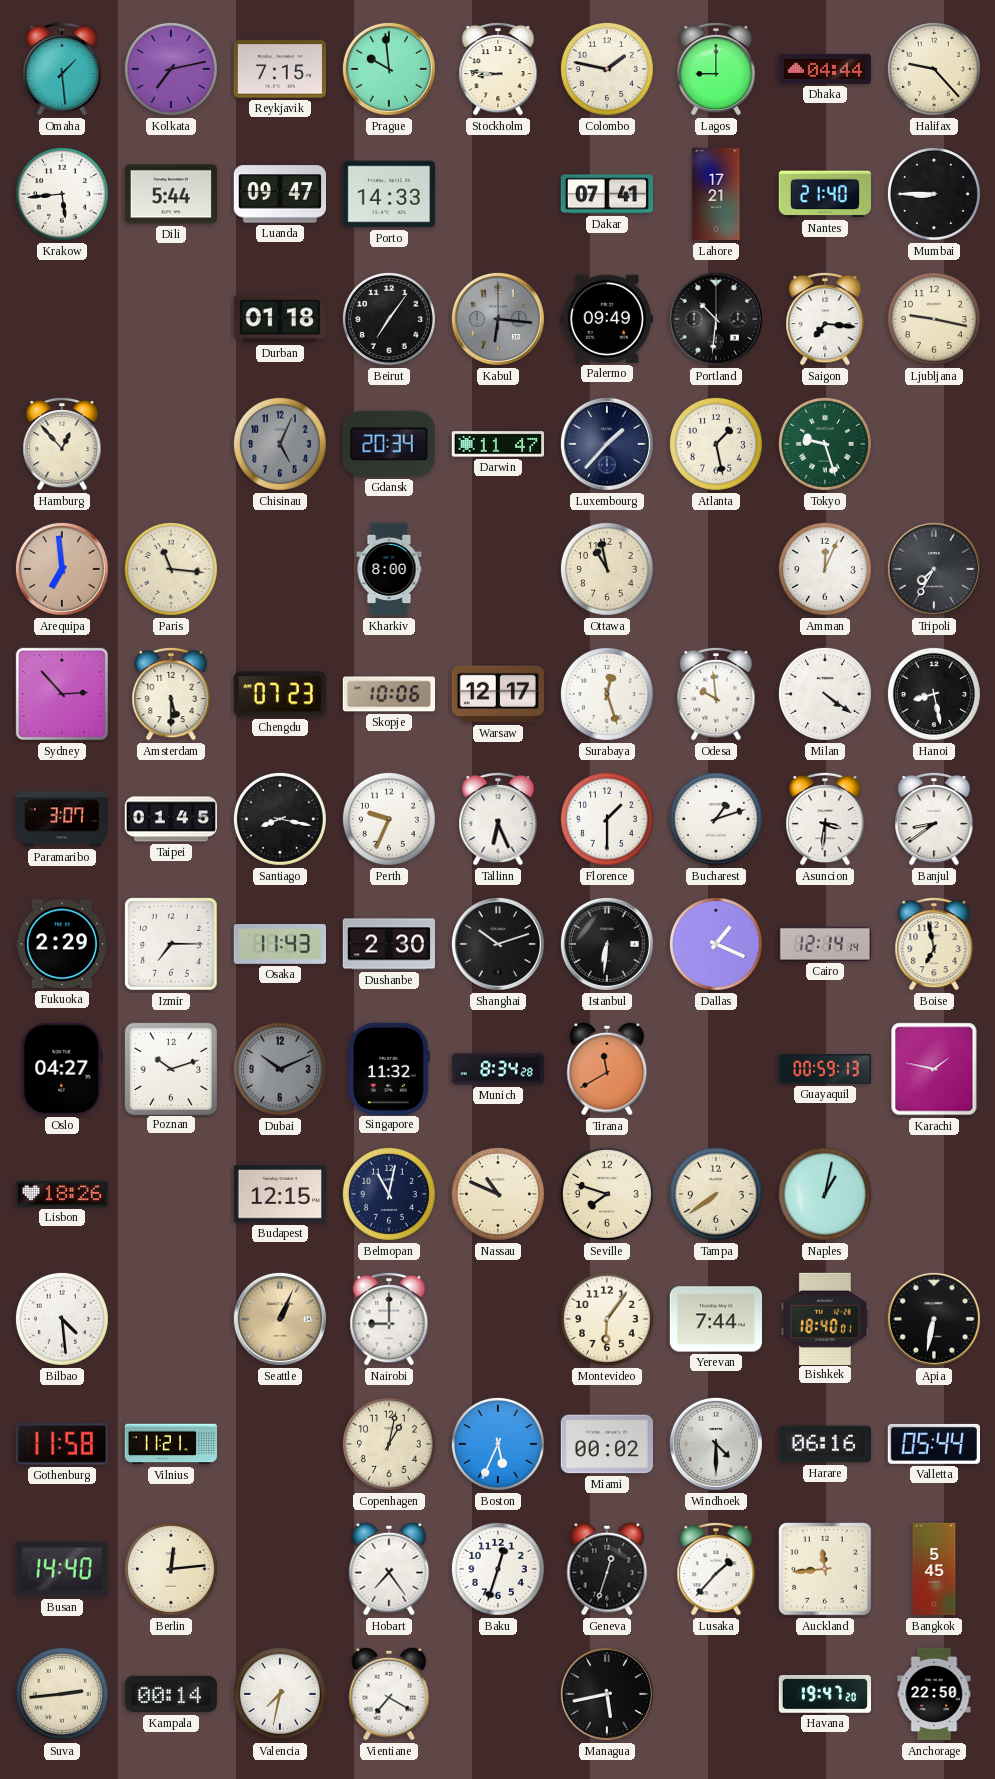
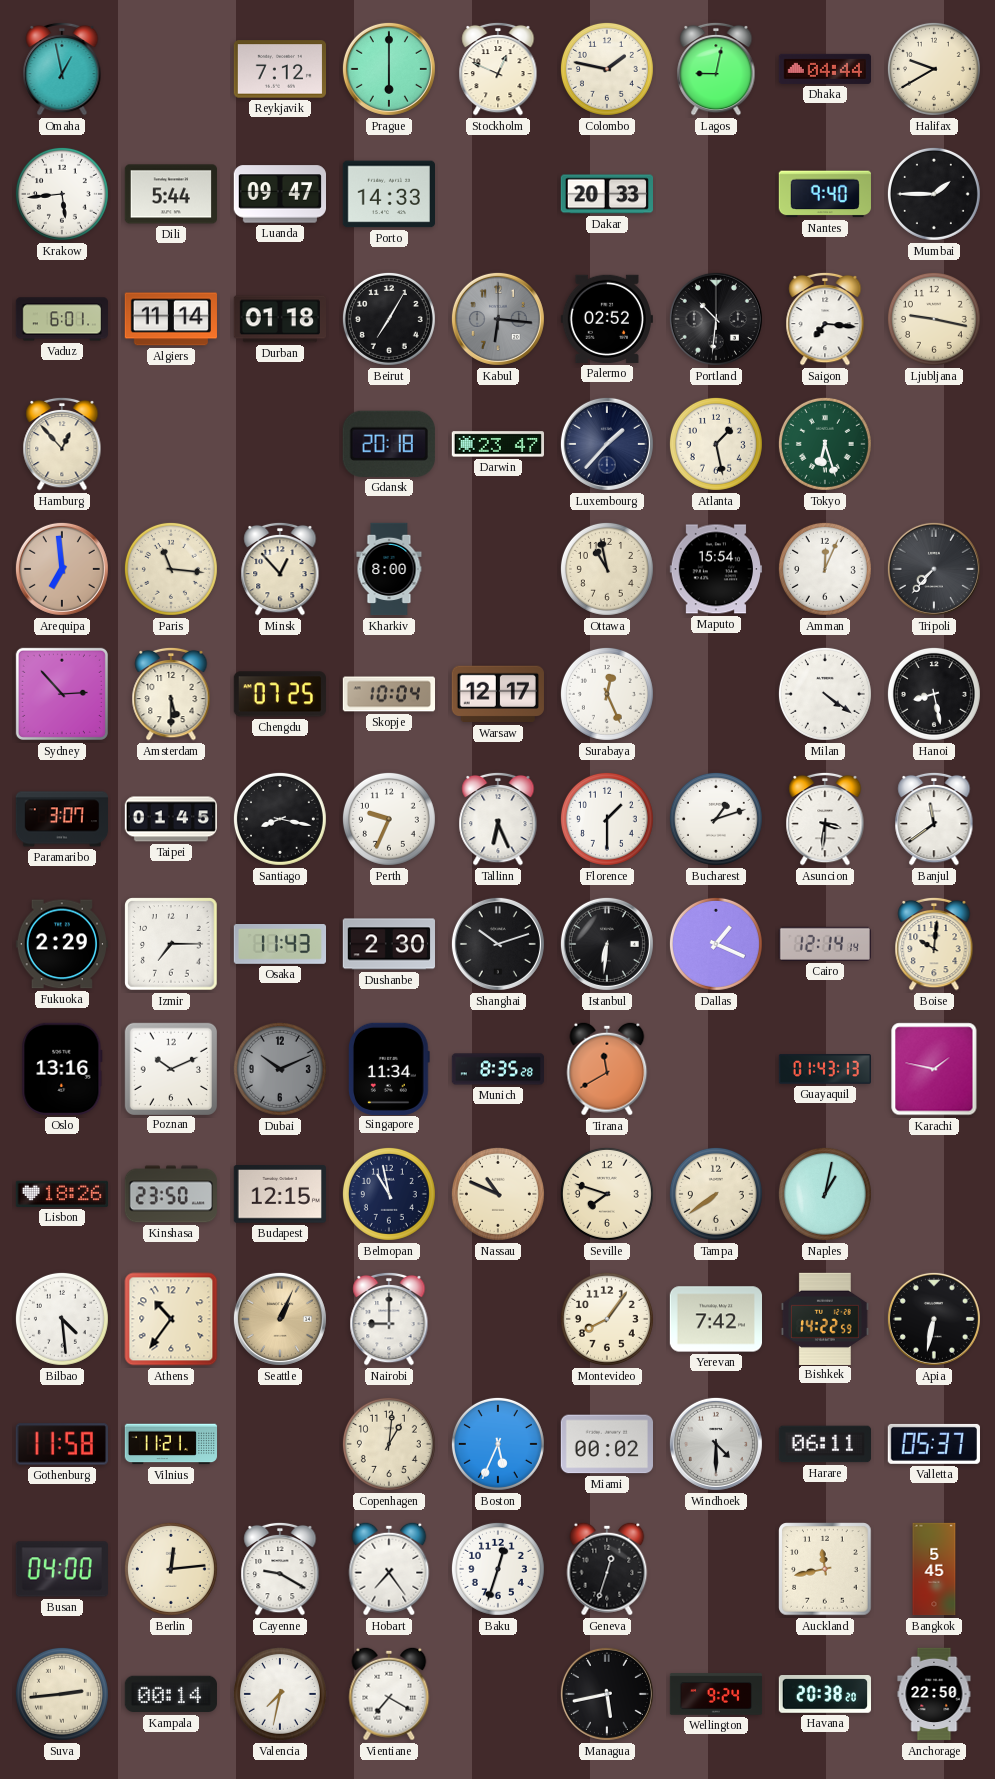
Omaha: 1:29 -> 12:58 (62, 69)
Kolkata: 7:13 -> none (171, 69)
Reykjavik: 7:15 -> 7:12 (279, 69)
Prague: 9:59 -> 6:00 (389, 69)
Stockholm: 8:46 -> 12:49 (498, 69)
Lagos: 9:00 -> 9:02 (716, 69)
Halifax: 9:23 -> 9:40 (934, 69)
Dakar: 07:41 -> 20:33 (606, 194)
Lahore: 17:21 -> none (716, 194)
Nantes: 21:40 -> 9:40 (824, 194)
Mumbai: 8:45 -> 1:45 (934, 194)
Vaduz: none -> 6:01 (61, 319)
Algiers: none -> 11:14 (170, 319)
Beirut: 7:06 -> 7:05 (389, 319)
Palermo: 09:49 -> 02:52 (607, 319)
Chisinau: 5:04 -> none (280, 444)
Gdansk: 20:34 -> 20:18 (389, 444)
Darwin: 11:47 -> 23:47 (497, 444)
Tokyo: 9:27 -> 6:27 (825, 444)
Minsk: none -> 12:53 (280, 569)
Maputo: none -> 15:54 (715, 569)
Tripoli: 7:35 -> 7:37 (934, 569)
Chengdu: 07:23 -> 07:25 (280, 694)
Skopje: 10:06 -> 10:04 (388, 694)
Surabaya: 12:27 -> 12:26 (607, 694)
Odesa: 9:59 -> none (716, 694)
Banjul: 8:39 -> 11:39 (934, 819)
Boise: 6:58 -> 10:01 (934, 944)
Oslo: 04:27 -> 13:16 (62, 1069)
Poznan: 10:12 -> 10:11 (170, 1068)
Singapore: 11:32 -> 11:34 (389, 1068)
Munich: 8:34 -> 8:35 (498, 1069)
Guayaquil: 00:59 -> 01:43 (824, 1069)
Kinshasa: none -> 23:50 (170, 1194)
Belmopan: 11:02 -> 10:58 (389, 1194)
Athens: none -> 10:36 (171, 1319)
Montevideo: 6:06 -> 8:06 (607, 1319)
Yerevan: 7:44 -> 7:42 (715, 1319)
Bishkek: 18:40 -> 14:22 (825, 1318)
Copenhagen: 1:02 -> 1:01 (389, 1444)
Harare: 06:16 -> 06:11 (824, 1444)
Valletta: 05:44 -> 05:37 (934, 1444)
Busan: 14:40 -> 04:00 (62, 1569)
Cayenne: none -> 9:20 (280, 1569)
Lusaka: 1:37 -> none (716, 1569)
Auckland: 11:44 -> 11:43 (825, 1569)
Wellington: none -> 9:24 (716, 1694)
Havana: 19:47 -> 20:38 (824, 1694)
